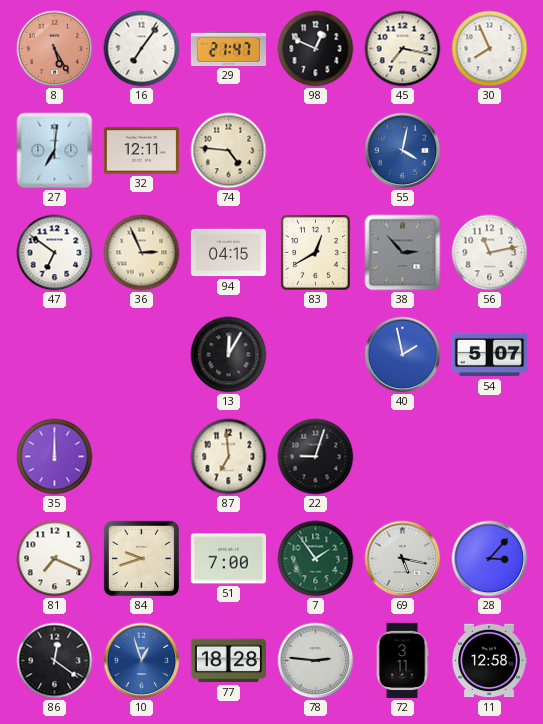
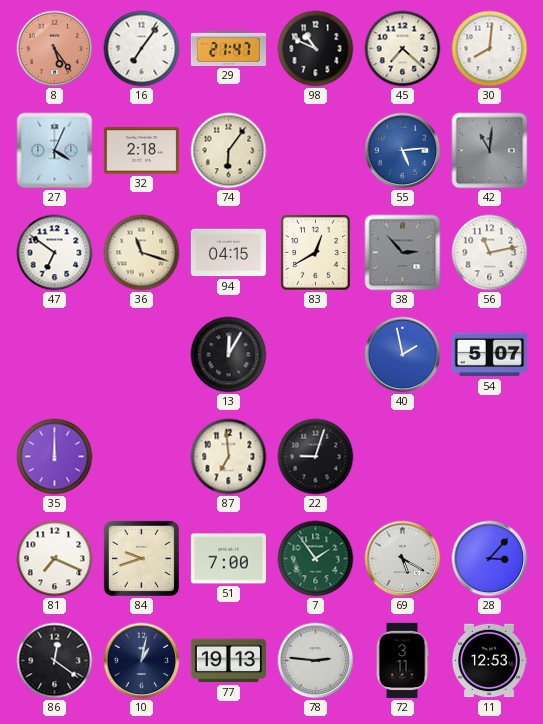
8: 5:25 -> 5:24 (55, 49)
98: 12:49 -> 10:49 (316, 49)
45: 7:17 -> 7:22 (403, 49)
30: 7:56 -> 8:01 (490, 49)
27: 7:01 -> 4:04 (55, 151)
32: 12:11 -> 2:18 (141, 151)
74: 4:46 -> 6:06 (229, 151)
55: 4:02 -> 5:14 (403, 151)
42: none -> 11:01 (490, 151)
36: 2:56 -> 11:18 (142, 253)
69: 5:17 -> 5:20 (403, 559)
10: 12:57 -> 1:02 (142, 661)
10 dial: blue -> navy (142, 661)
77: 18:28 -> 19:13 (228, 661)
11: 12:58 -> 12:53 (490, 661)
